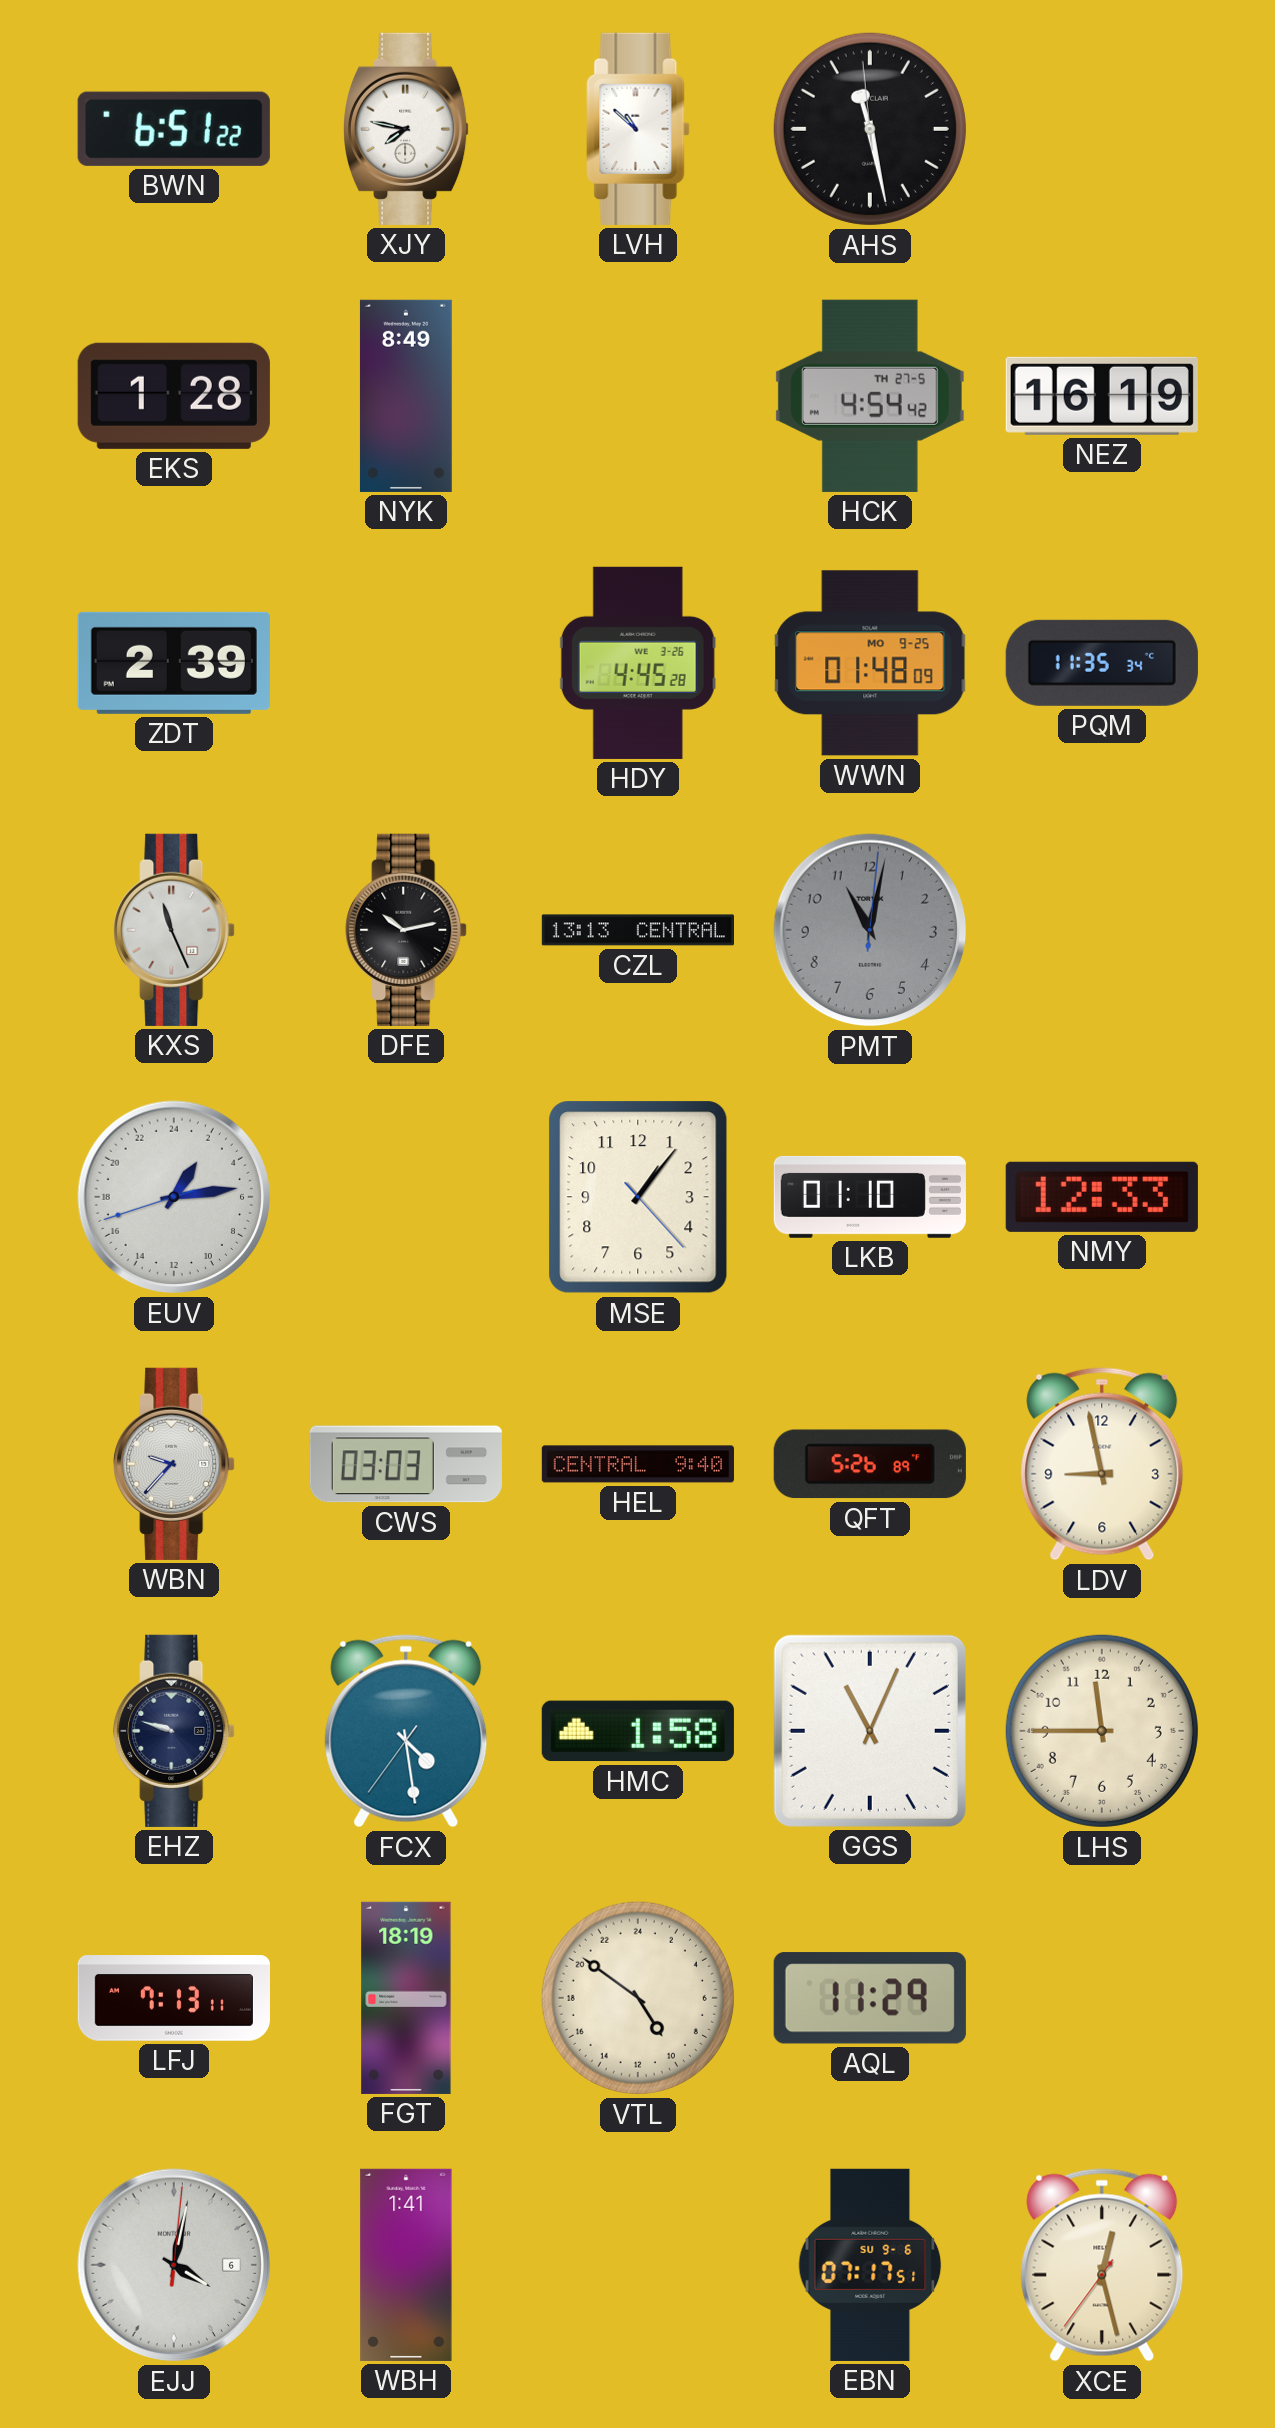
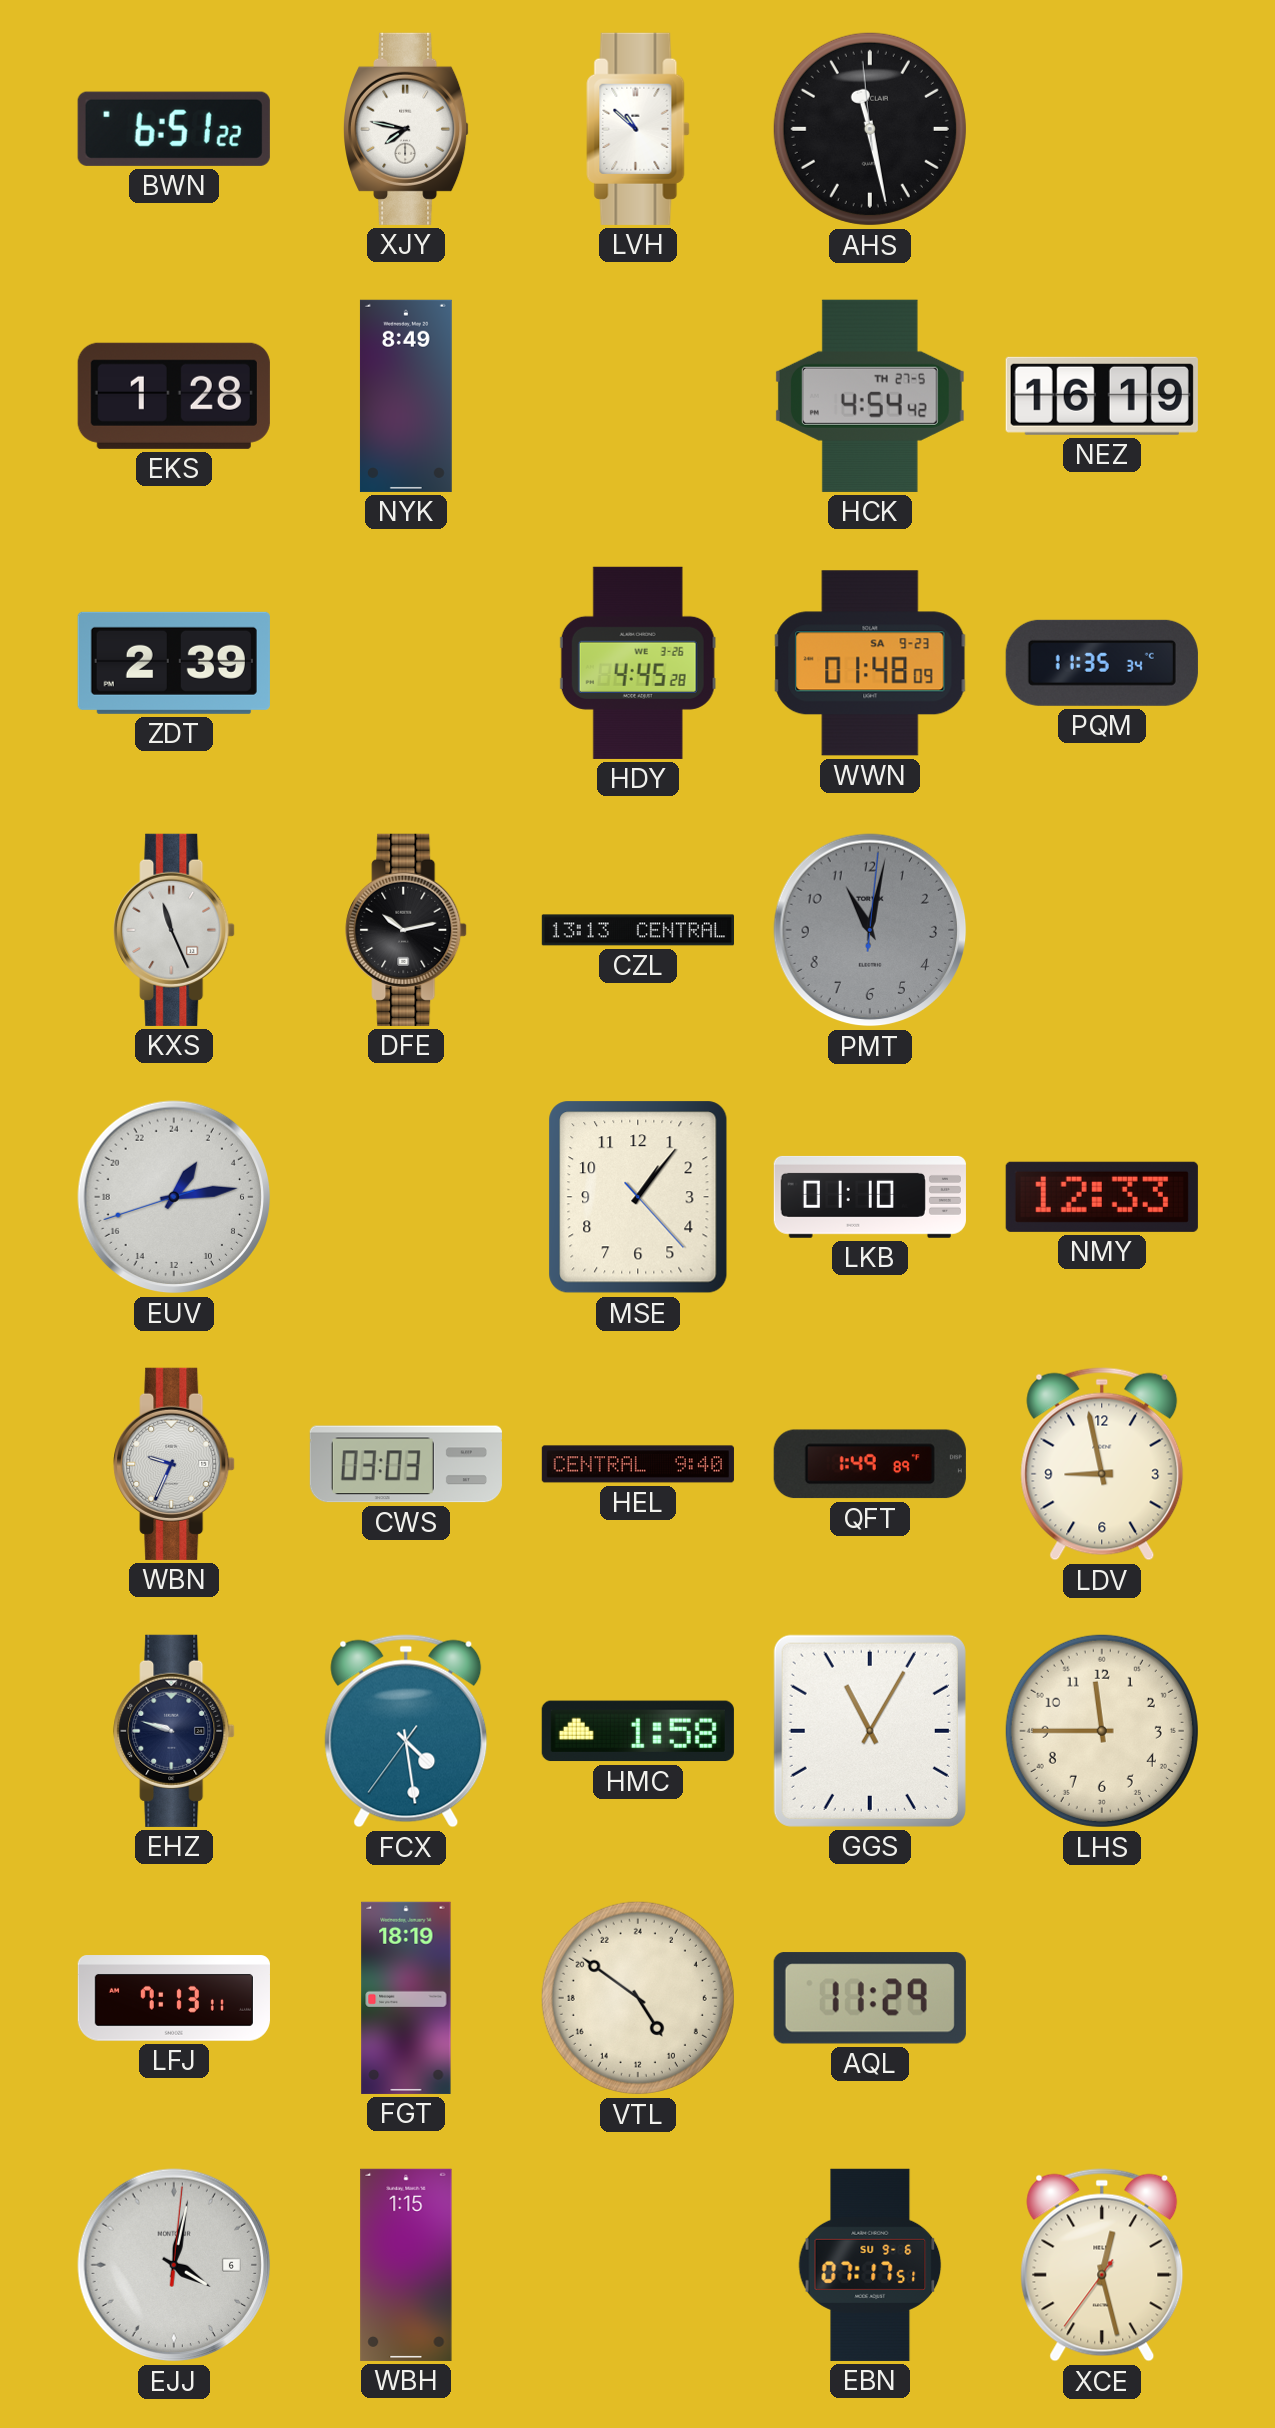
WWN date: MO 9-25 -> SA 9-23 (870, 663)
WBN: 9:37 -> 9:34 (174, 1464)
QFT: 5:26 -> 1:49 (870, 1464)
GGS: 11:04 -> 11:05 (870, 1731)
WBH: 1:41 -> 1:15 (406, 2265)
